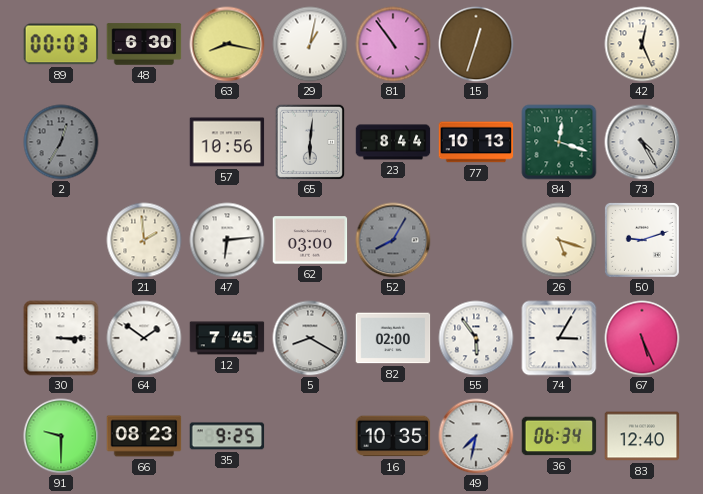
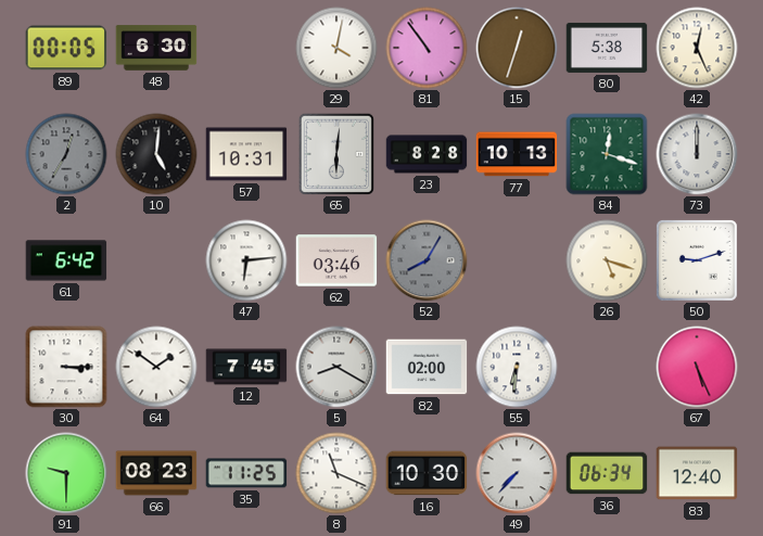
89: 00:03 -> 00:05 (66, 48)
63: 8:17 -> none (227, 44)
29: 1:02 -> 4:02 (336, 48)
80: none -> 5:38 (607, 48)
10: none -> 5:01 (156, 154)
57: 10:56 -> 10:31 (246, 154)
23: 8:44 -> 8:28 (427, 154)
73: 4:25 -> 12:00 (697, 154)
61: none -> 6:42 (66, 260)
21: 1:59 -> none (144, 240)
62: 03:00 -> 03:46 (336, 260)
55: 5:54 -> 6:31 (517, 367)
74: 3:05 -> none (559, 338)
35: 9:25 -> 11:25 (246, 473)
8: none -> 11:19 (336, 473)
16: 10:35 -> 10:30 (427, 473)
49: 7:32 -> 7:37 (517, 473)
